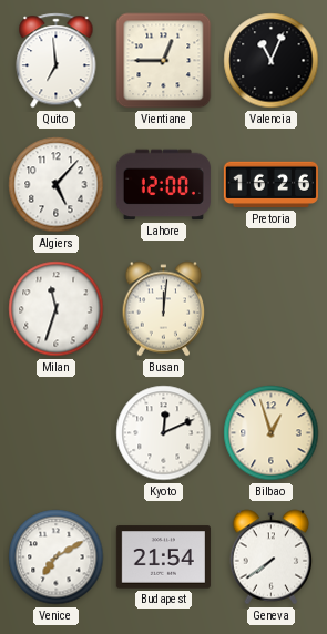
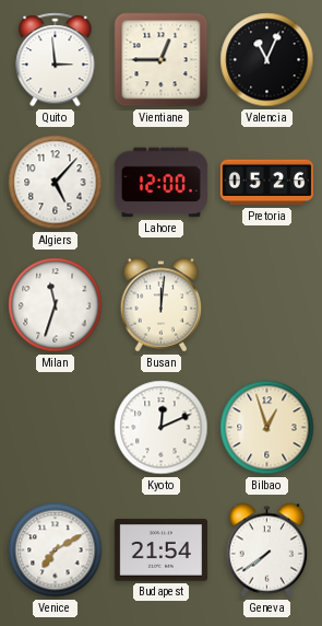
Quito: 6:59 -> 2:59 (56, 60)
Pretoria: 16:26 -> 05:26 (266, 183)
